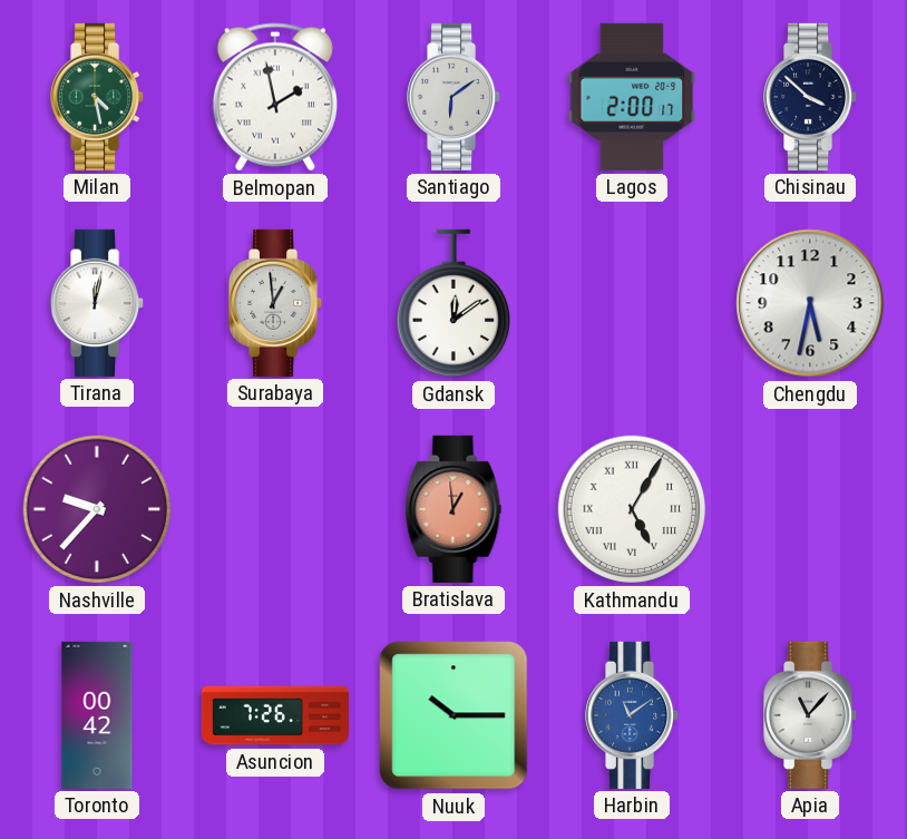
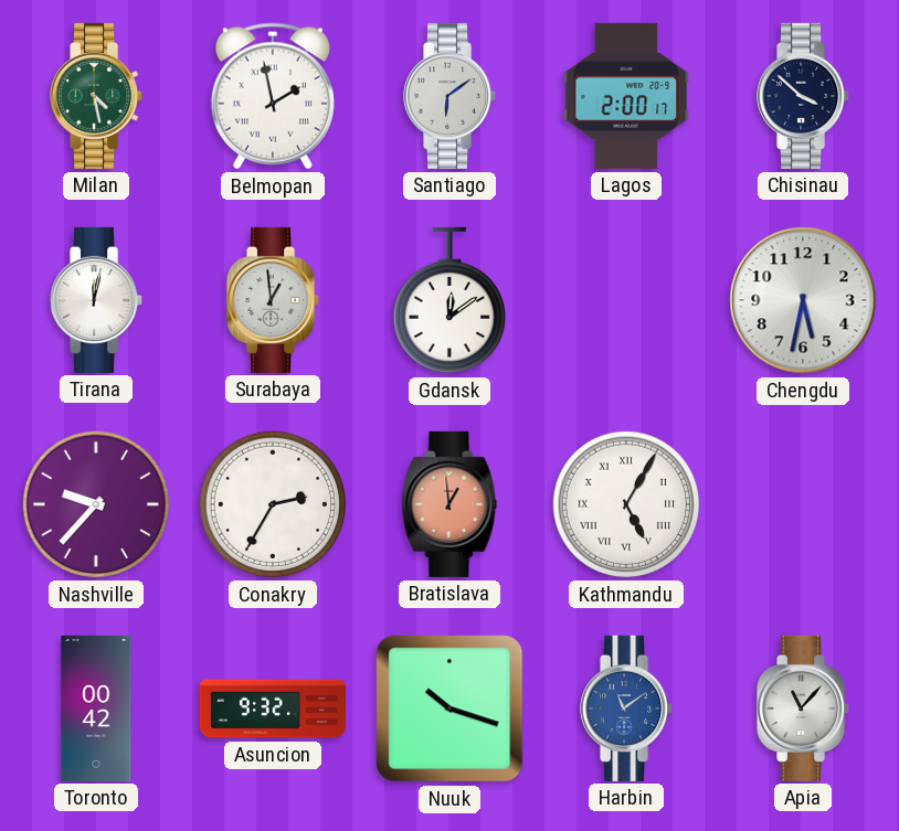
Conakry: none -> 2:35 (273, 504)
Asuncion: 7:26 -> 9:32 (273, 709)
Nuuk: 10:15 -> 10:18 (449, 709)
